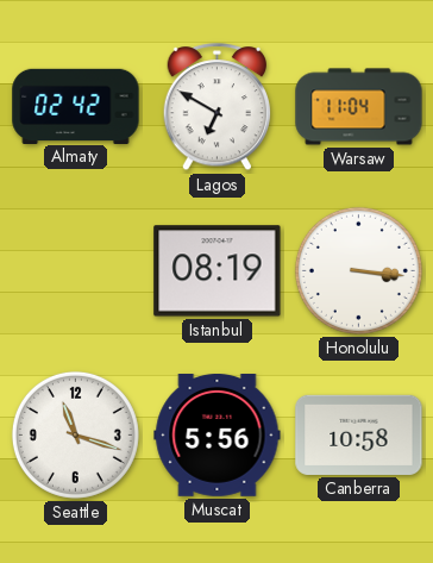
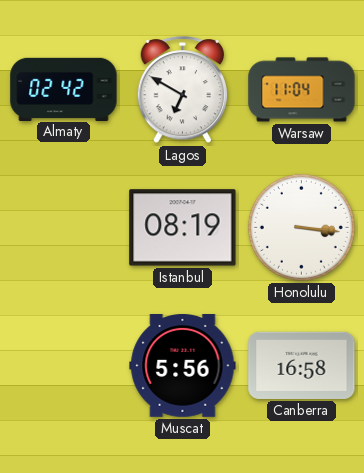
Seattle: 11:18 -> none (75, 434)
Canberra: 10:58 -> 16:58 (302, 365)
